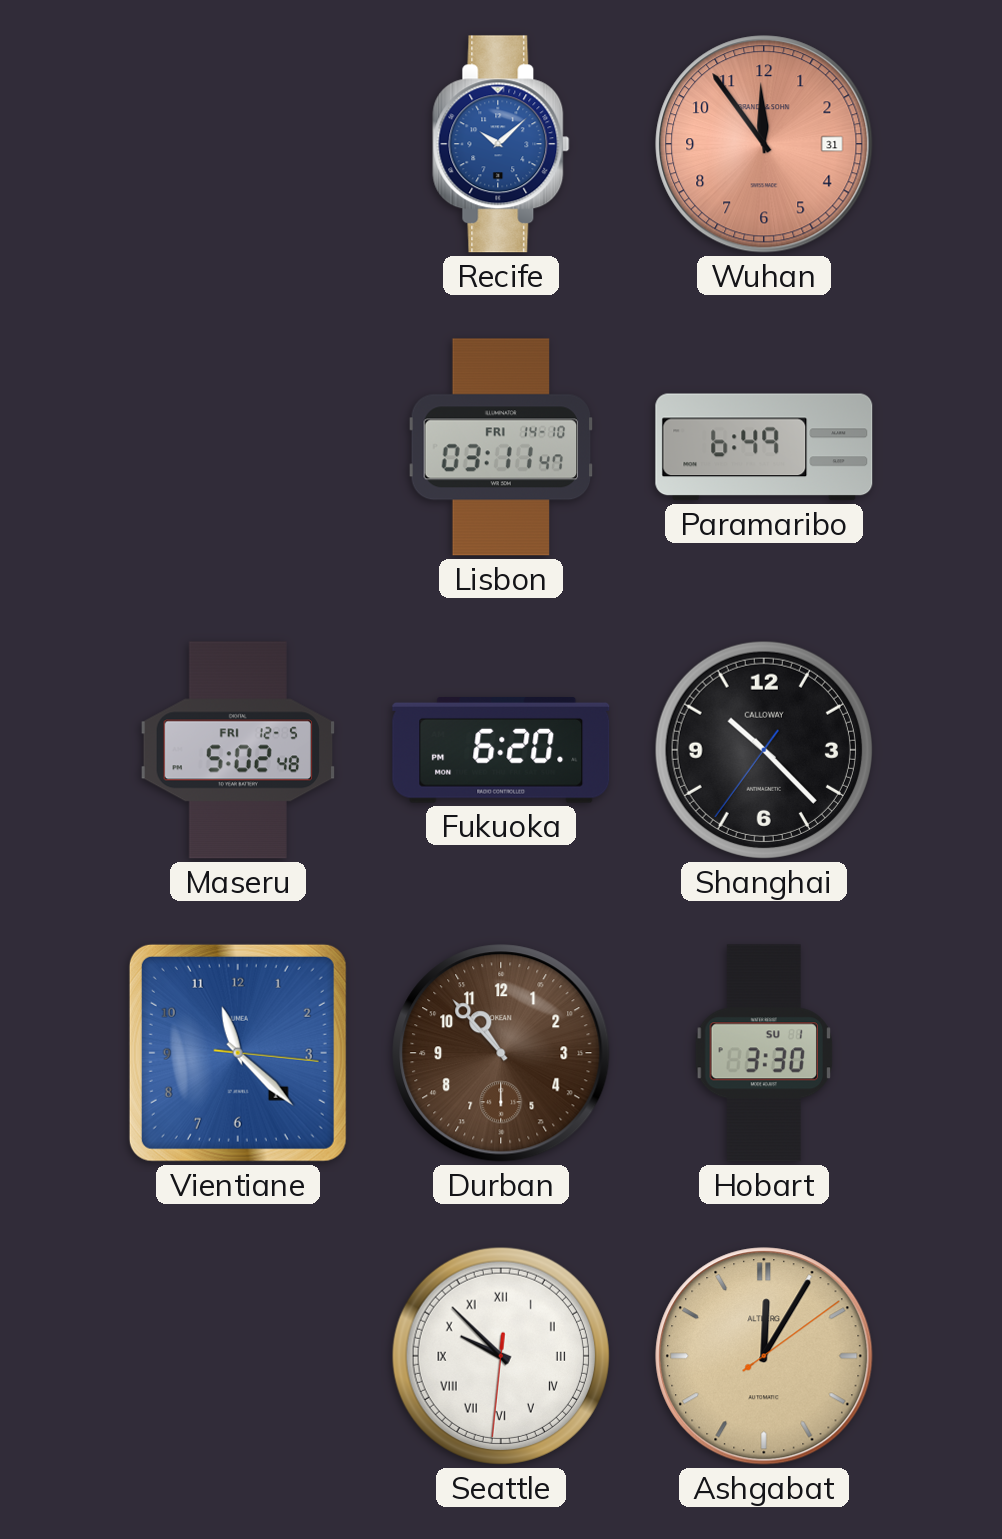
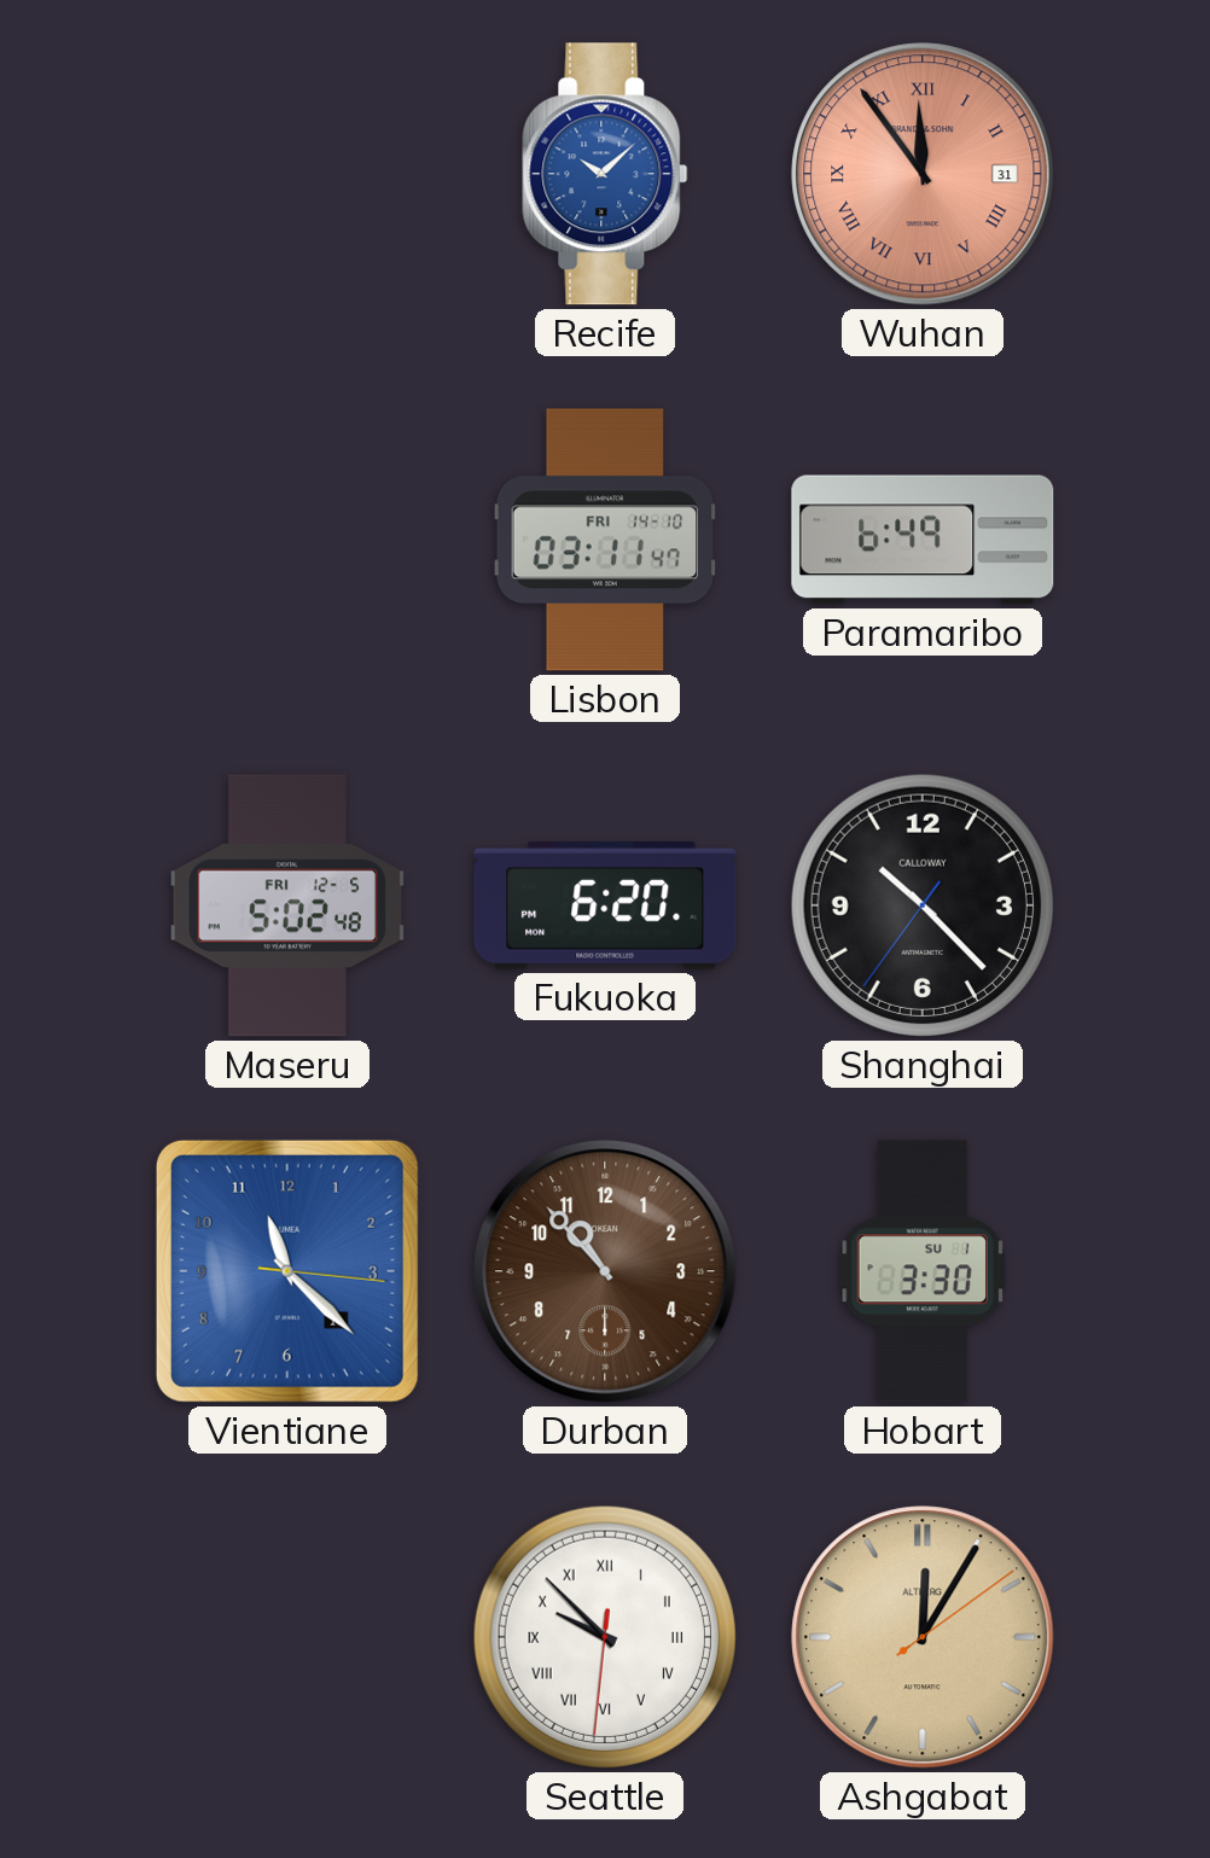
Wuhan numerals: Arabic -> Roman (923, 174)
